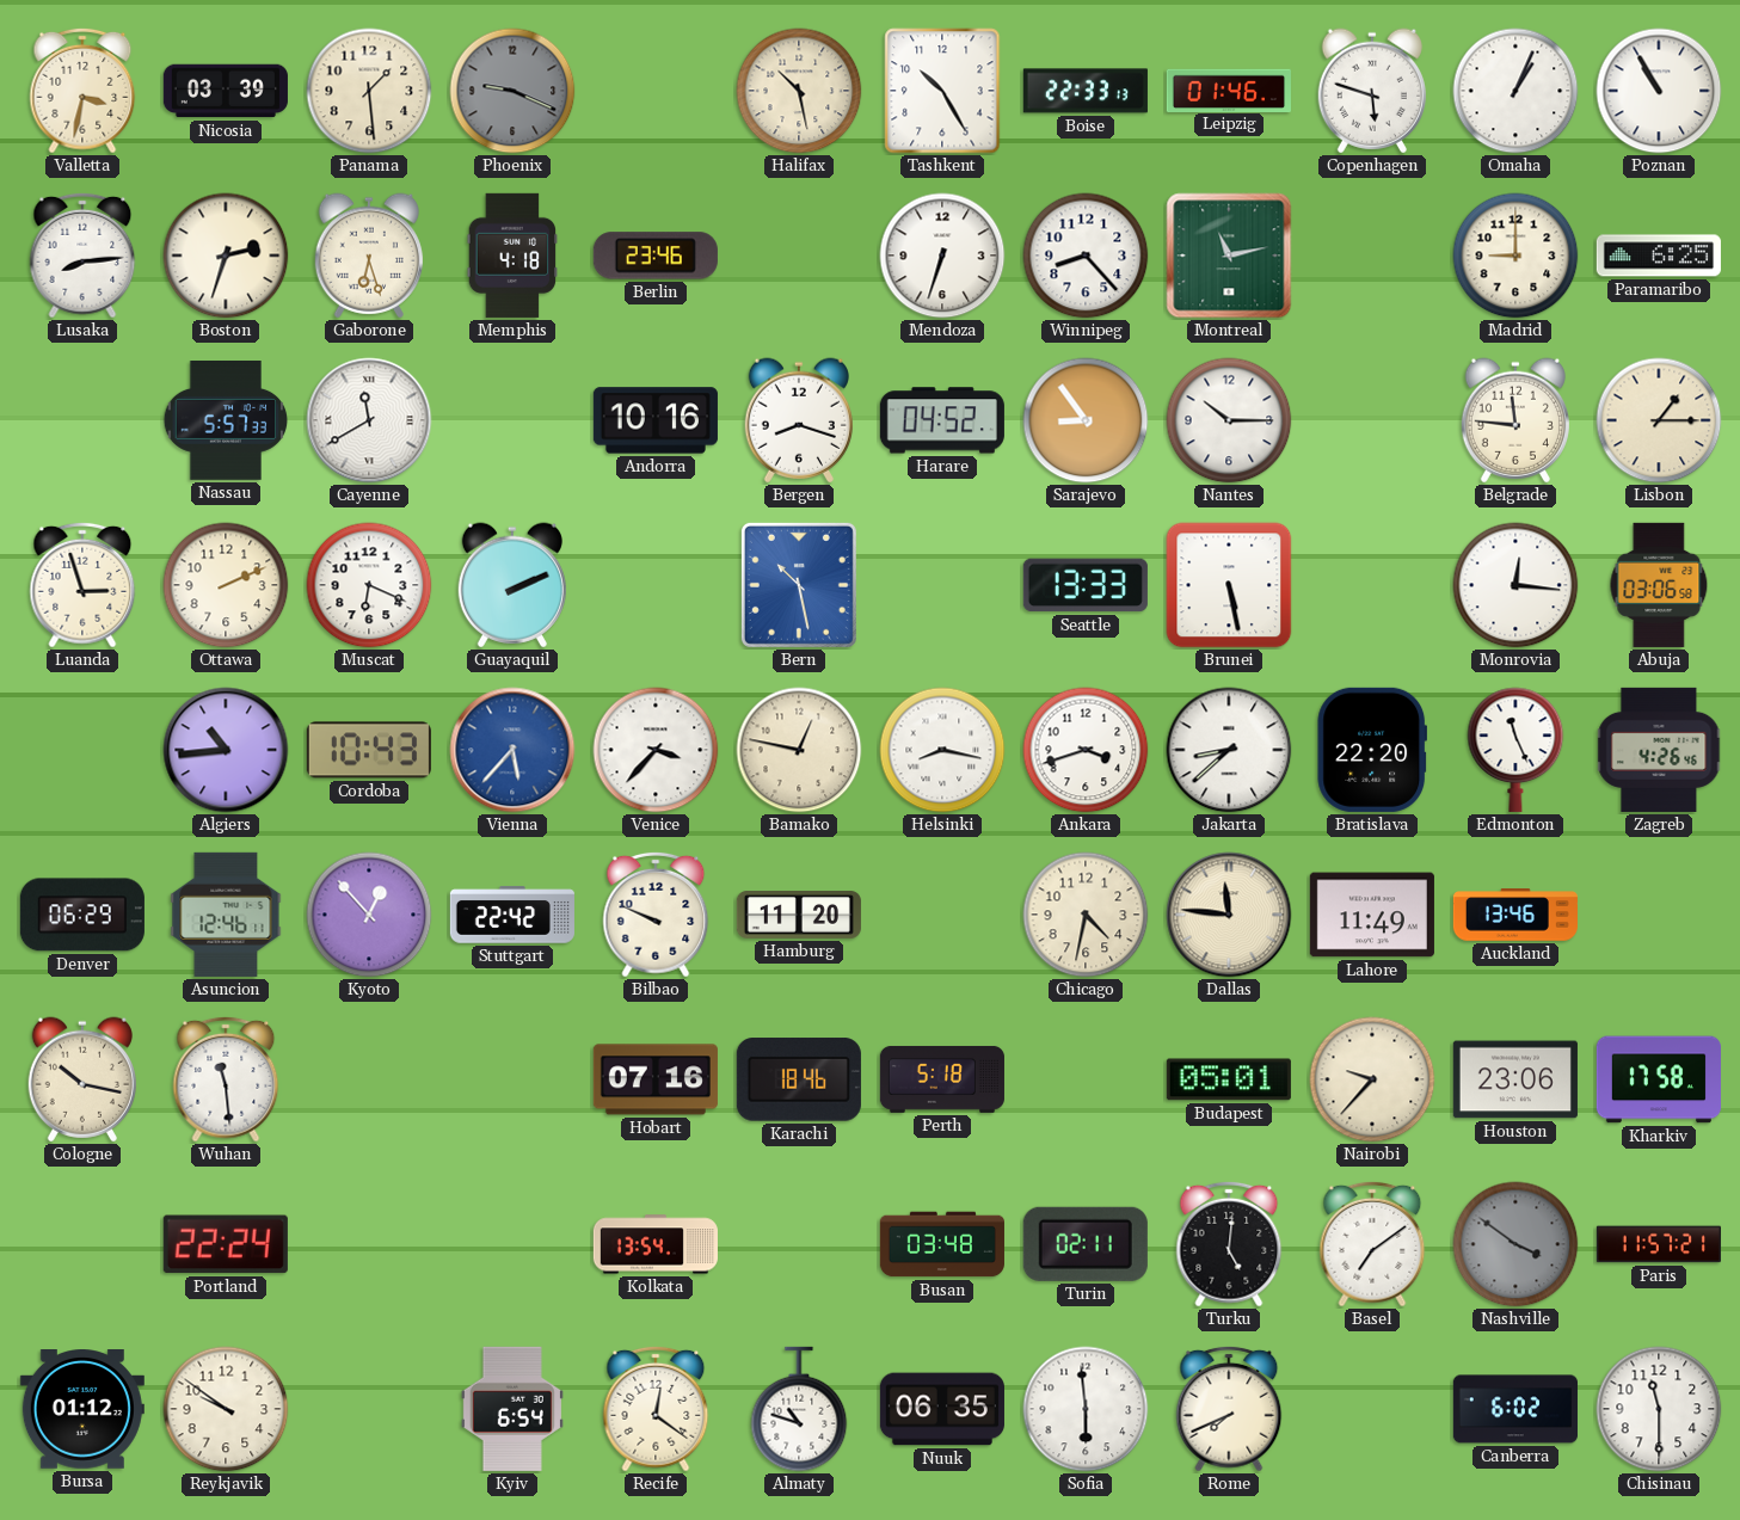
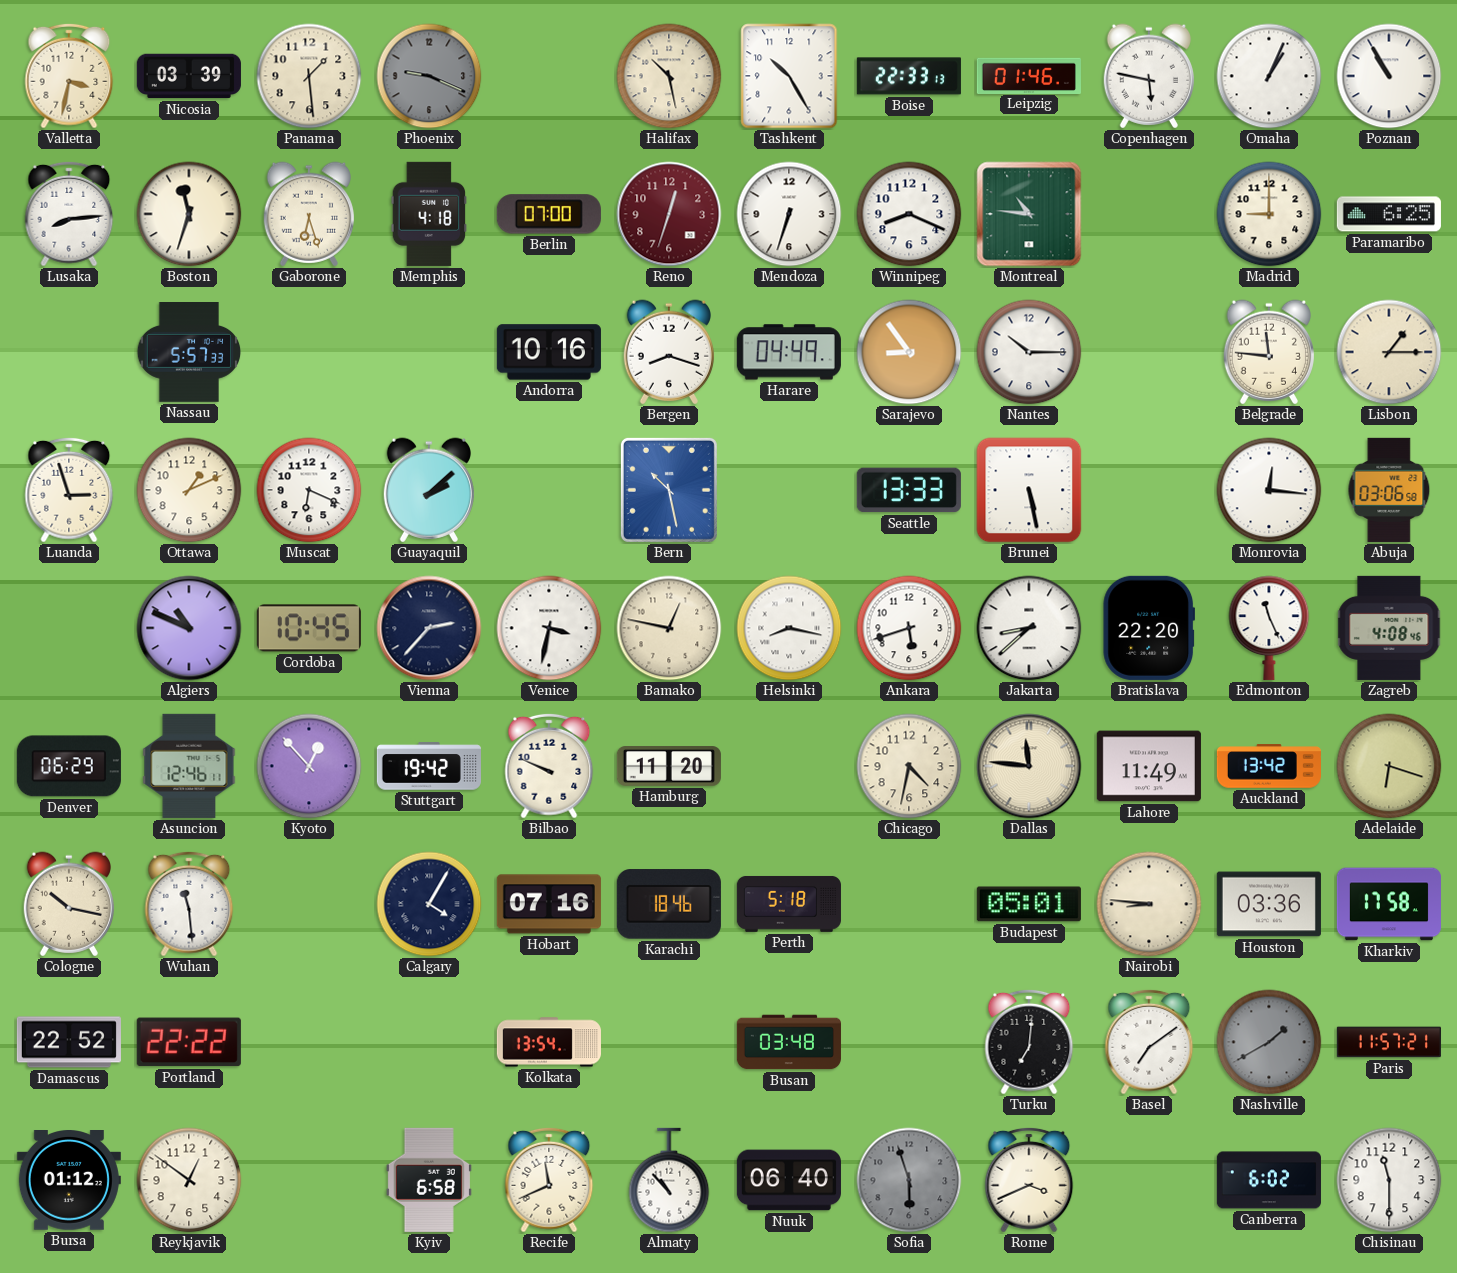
Copenhagen: 5:48 -> 5:47 (1149, 76)
Boston: 2:33 -> 11:33 (189, 214)
Berlin: 23:46 -> 07:00 (549, 214)
Reno: none -> 12:33 (669, 214)
Winnipeg: 8:23 -> 8:19 (909, 214)
Montreal: 11:13 -> 10:46 (1029, 214)
Cayenne: 11:40 -> none (369, 420)
Harare: 04:52 -> 04:49 (789, 352)
Ottawa: 2:11 -> 1:11 (189, 490)
Guayaquil: 2:11 -> 2:08 (429, 490)
Algiers: 10:44 -> 10:49 (189, 628)
Cordoba: 10:43 -> 10:45 (309, 628)
Vienna: 5:37 -> 2:37 (429, 628)
Vienna dial: blue -> navy (429, 628)
Venice: 3:37 -> 3:32 (549, 628)
Ankara: 3:42 -> 5:42 (909, 628)
Zagreb: 4:26 -> 4:08 (1389, 628)
Stuttgart: 22:42 -> 19:42 (429, 766)
Auckland: 13:46 -> 13:42 (1269, 766)
Adelaide: none -> 6:18 (1389, 766)
Calgary: none -> 4:05 (429, 904)
Nairobi: 9:37 -> 8:46 (1149, 904)
Houston: 23:06 -> 03:36 (1269, 904)
Damascus: none -> 22:52 (69, 1042)
Portland: 22:24 -> 22:22 (189, 1042)
Turin: 02:11 -> none (1086, 1244)
Turku: 5:01 -> 7:01 (1029, 1042)
Nashville: 3:51 -> 1:40 (1269, 1042)
Reykjavik: 9:51 -> 12:51 (189, 1180)
Kyiv: 6:54 -> 6:58 (429, 1180)
Recife: 12:21 -> 11:41 (549, 1180)
Almaty: 10:48 -> 10:53 (669, 1180)
Nuuk: 06:35 -> 06:40 (789, 1180)
Sofia: 5:59 -> 5:57 (909, 1180)
Sofia dial: white -> grey (909, 1180)
Rome: 7:41 -> 3:41 (1029, 1180)
